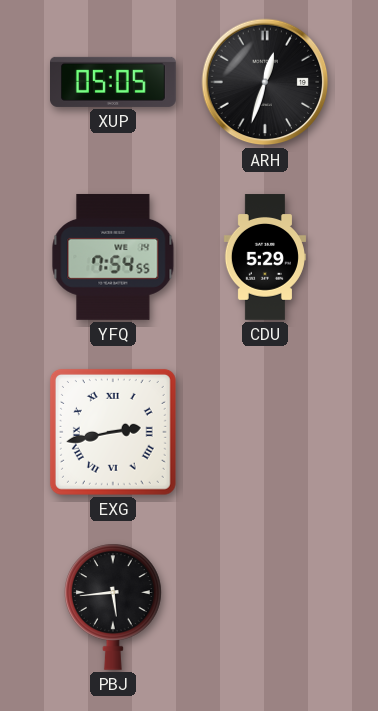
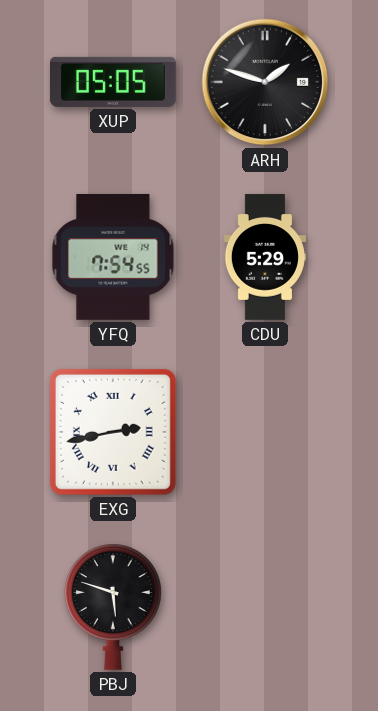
ARH: 12:33 -> 1:48 (265, 82)
PBJ: 5:44 -> 5:48 (114, 607)
